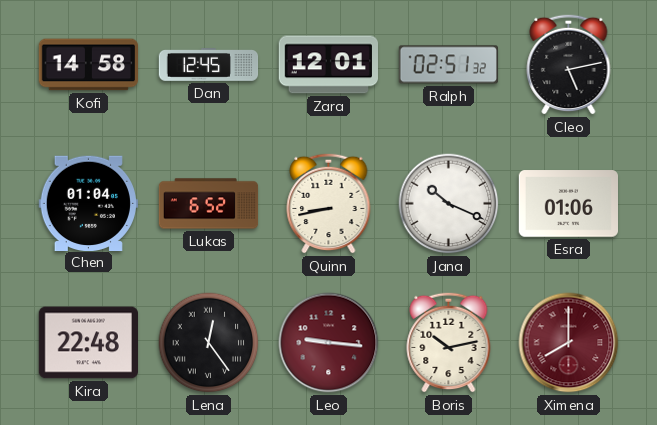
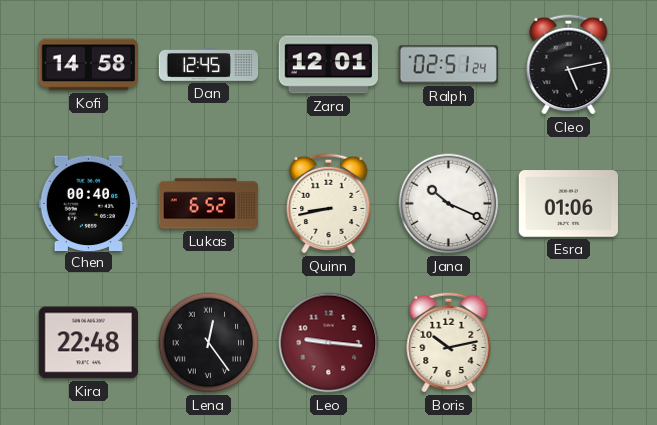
Ralph: 02:51:32 -> 02:51:24 (448, 65)
Chen: 01:04 -> 00:40 (88, 203)
Ximena: 8:00 -> none (569, 343)
